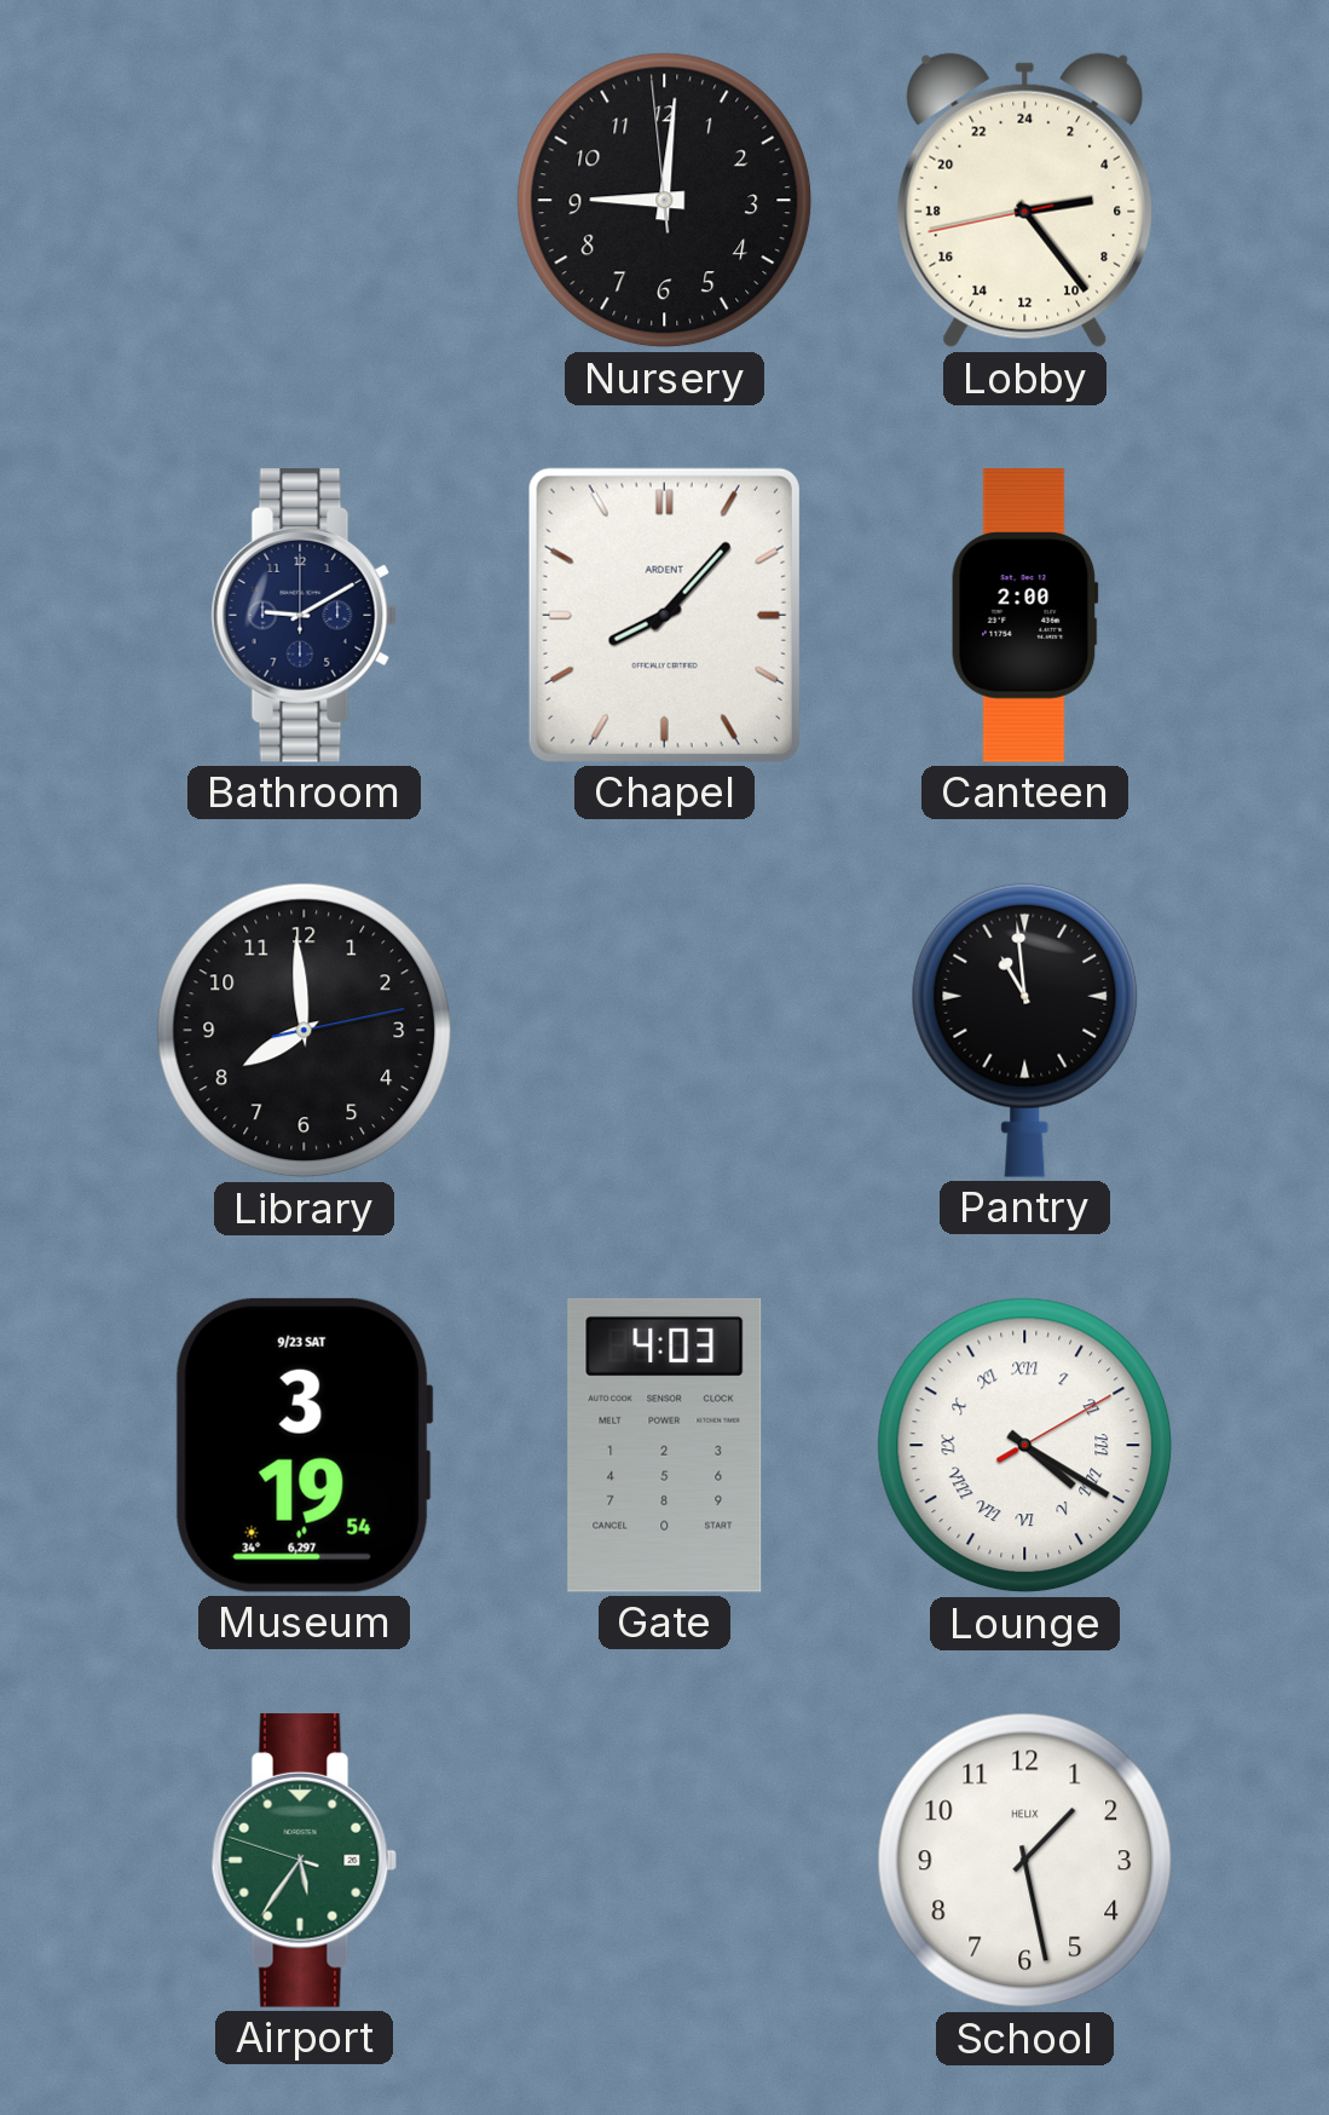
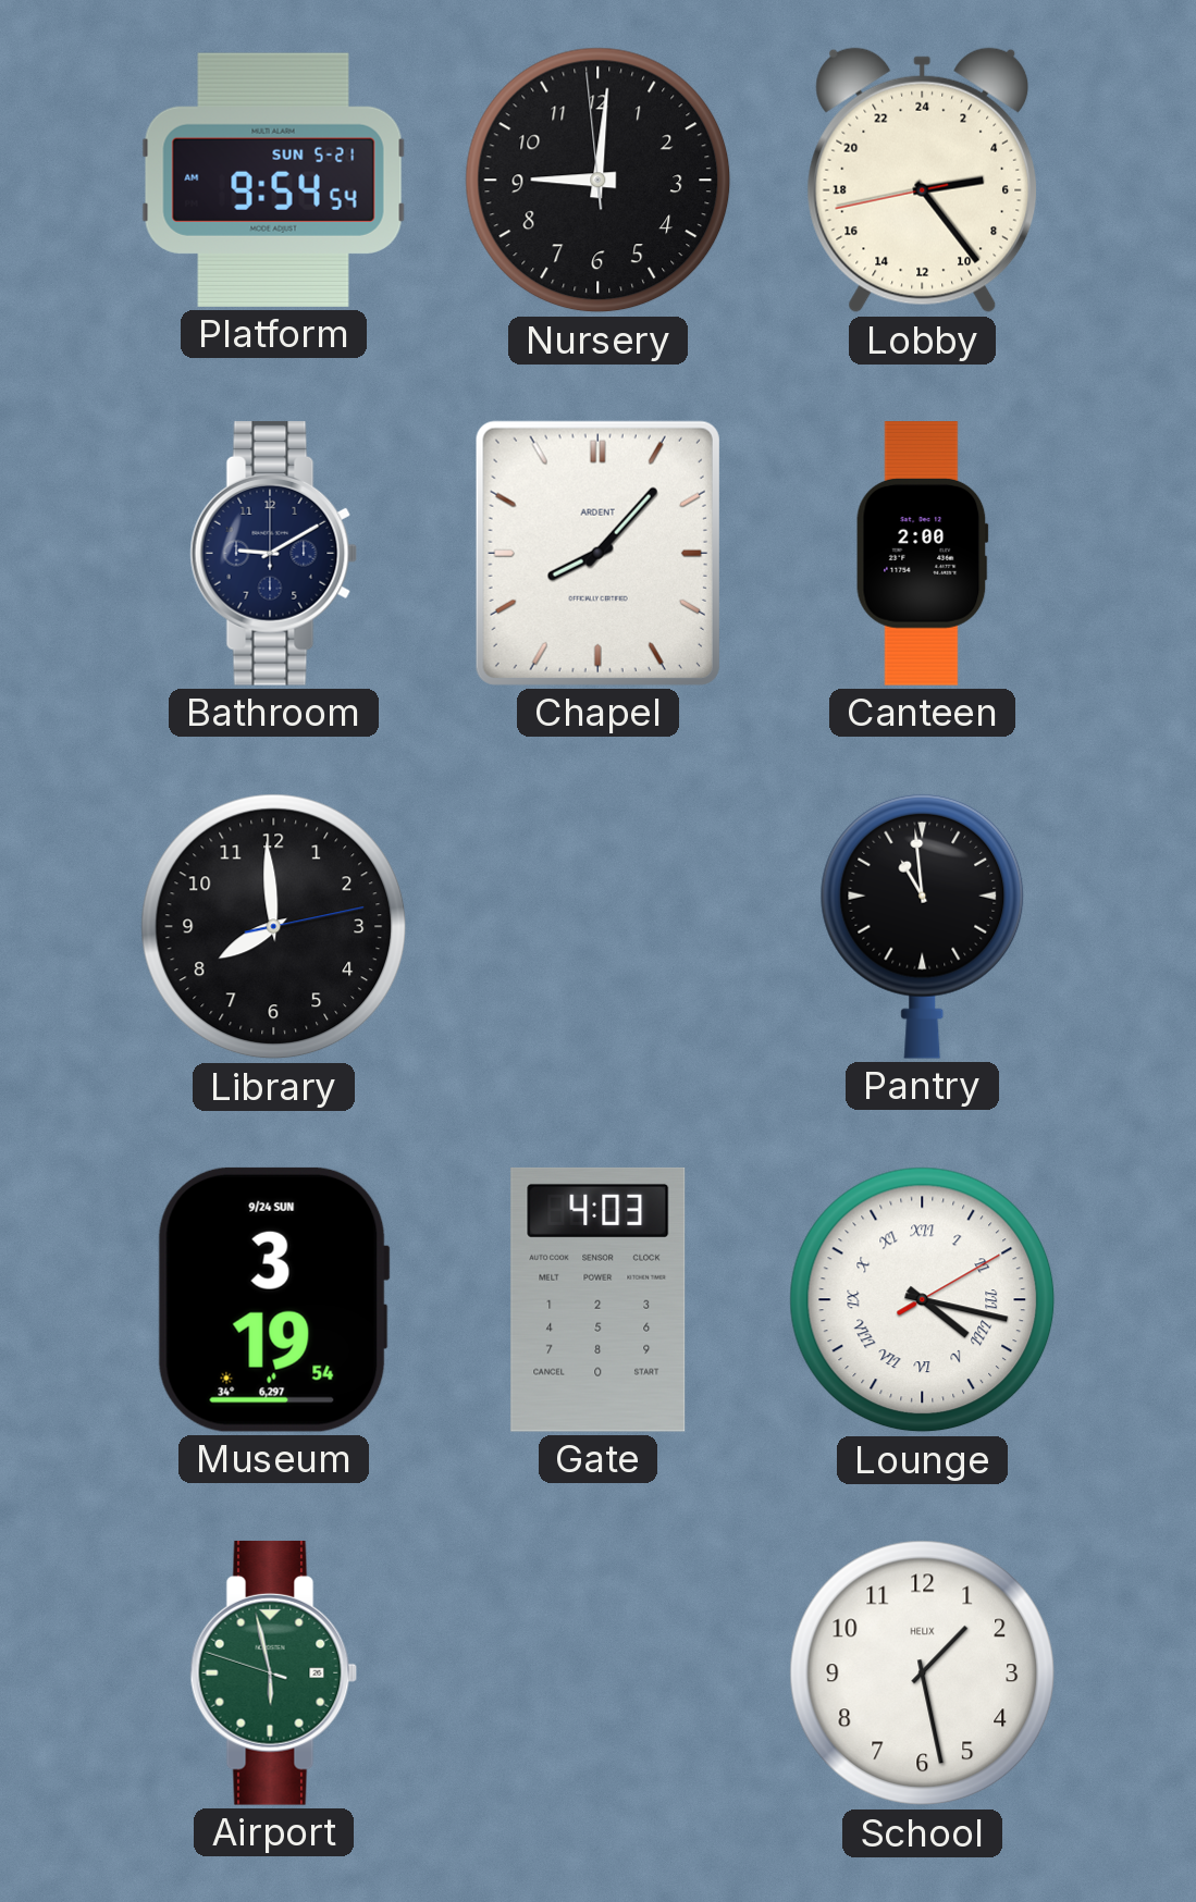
Platform: none -> 9:54 (273, 180)
Museum date: 9/23 SAT -> 9/24 SUN (273, 1299)
Lounge: 4:20 -> 4:17 (923, 1300)
Airport: 5:35 -> 5:57 (274, 1672)
